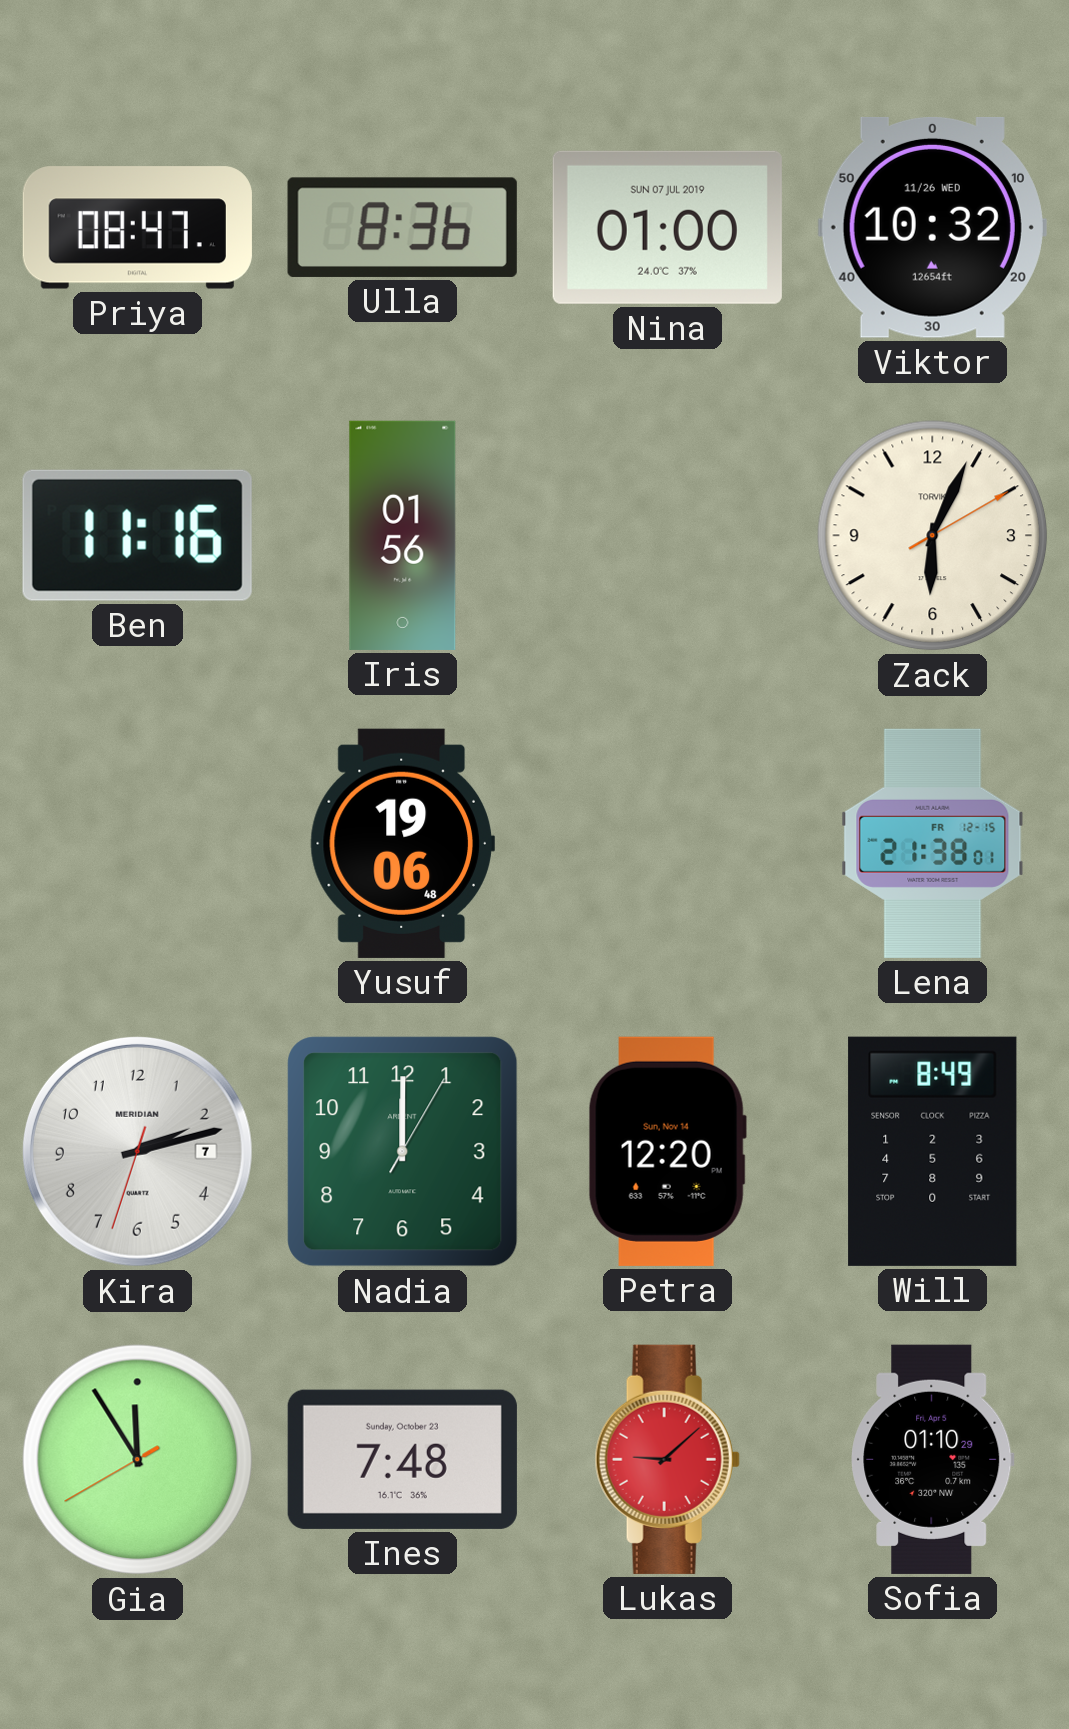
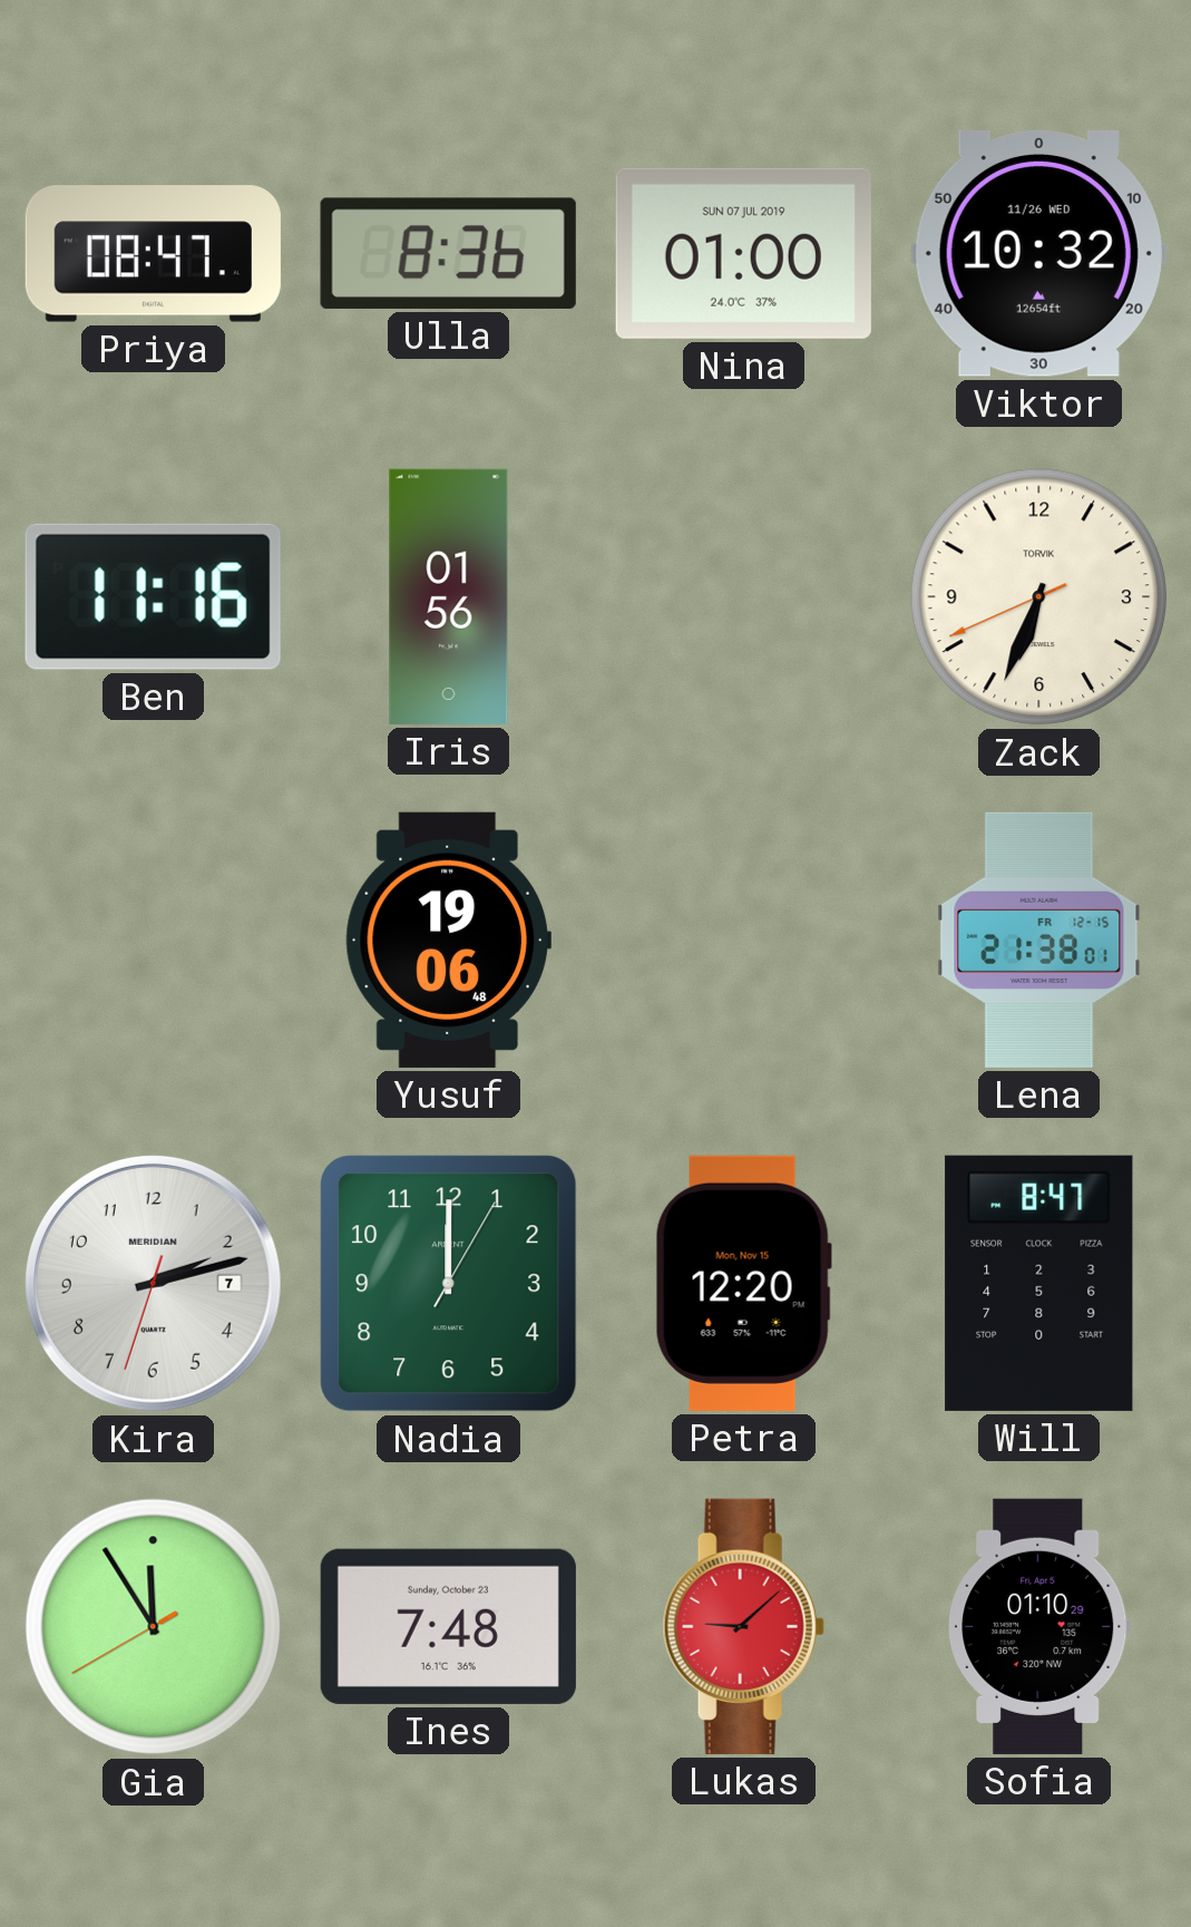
Zack: 6:04 -> 6:33 (1039, 597)
Petra date: Sun, Nov 14 -> Mon, Nov 15 (743, 1283)
Will: 8:49 -> 8:47 (1039, 1283)
